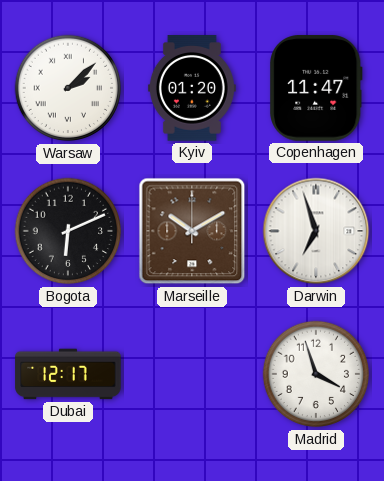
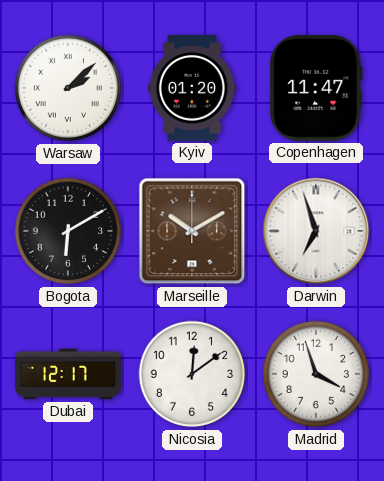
Bogota: 6:11 -> 6:10 (68, 231)
Nicosia: none -> 12:09 (192, 374)
